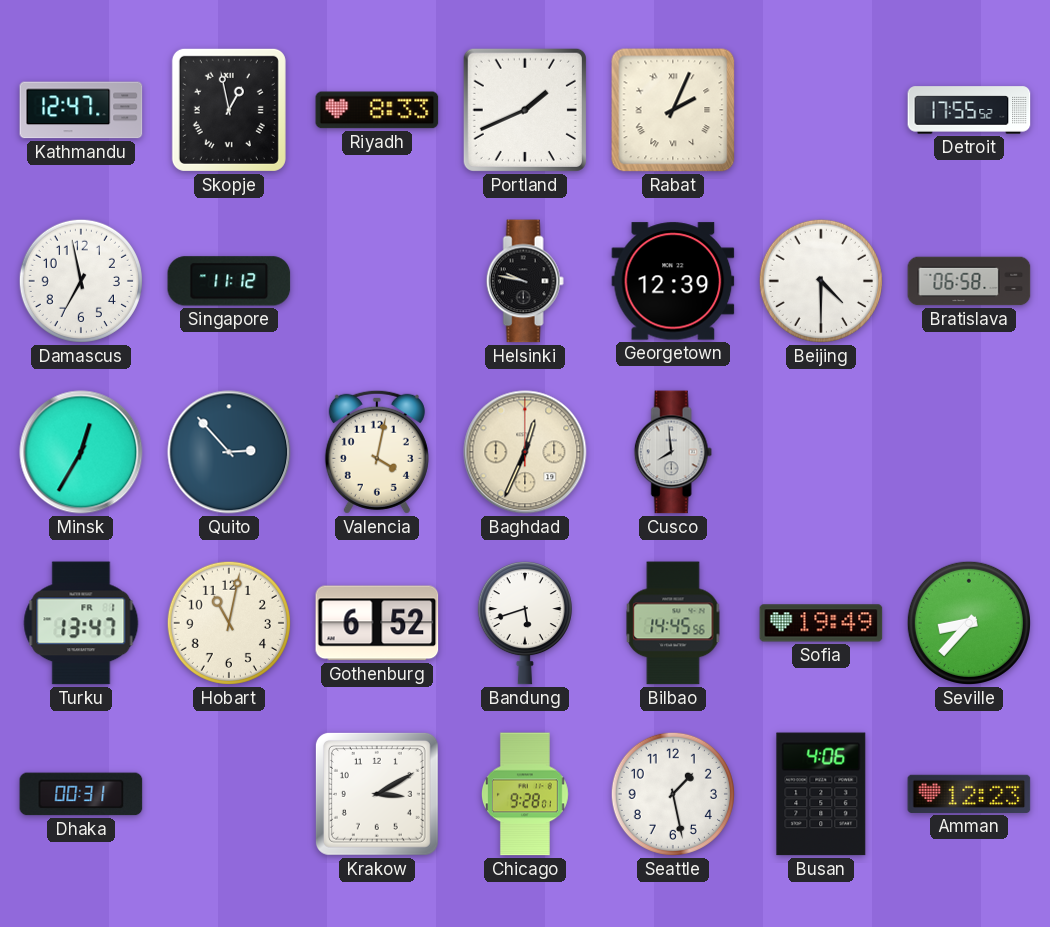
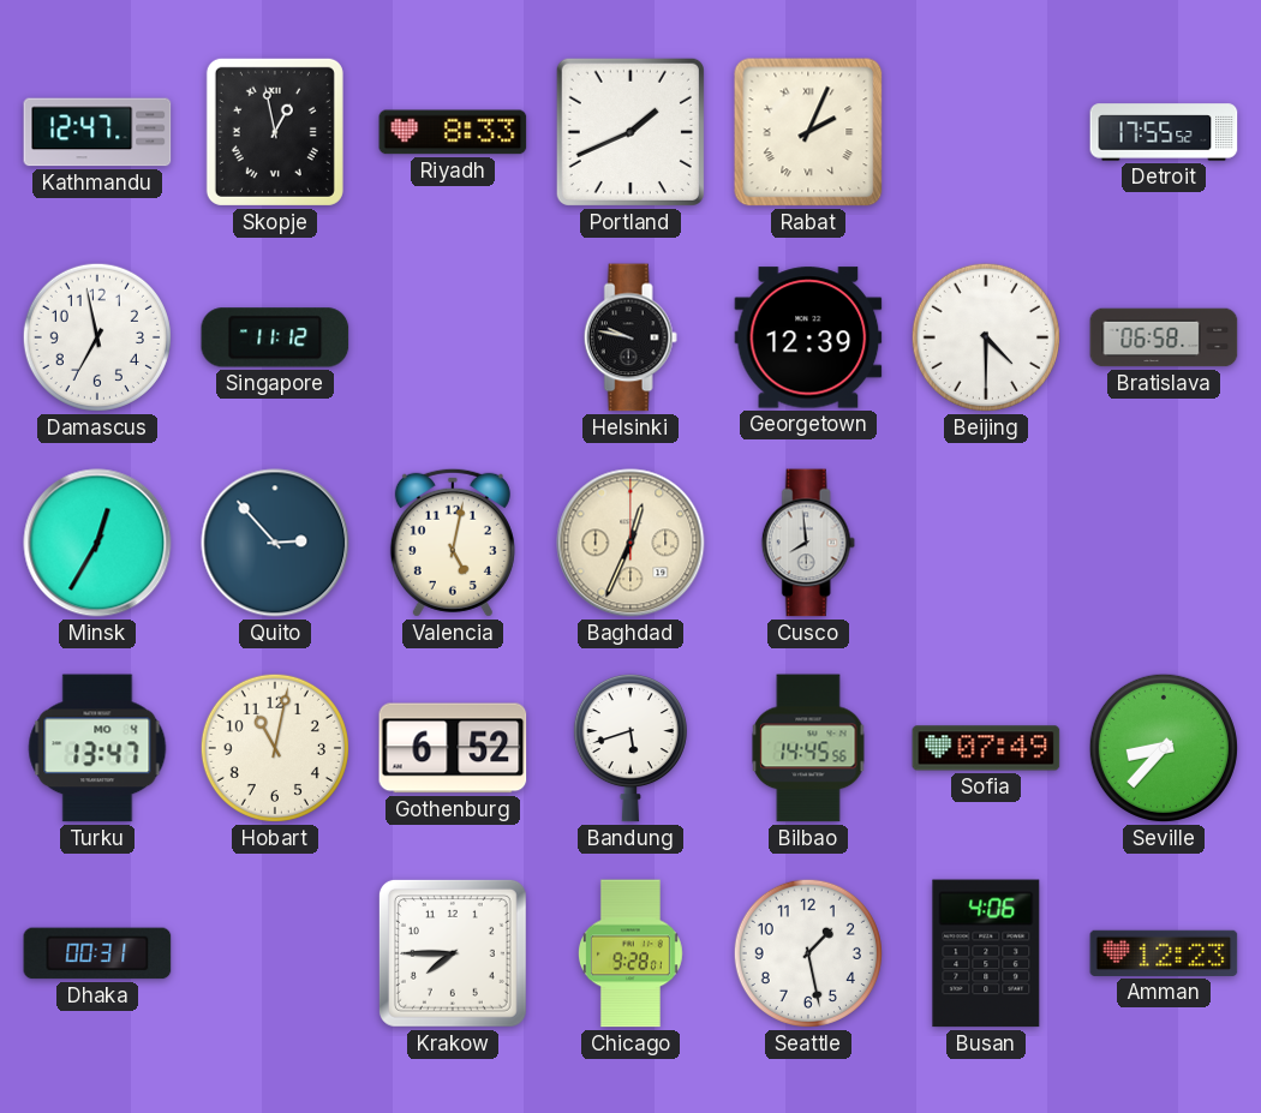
Valencia: 4:02 -> 5:02 (453, 543)
Turku date: FR 1 -> MO 4 (97, 748)
Sofia: 19:49 -> 07:49 (986, 748)
Krakow: 3:10 -> 7:45 (453, 953)
